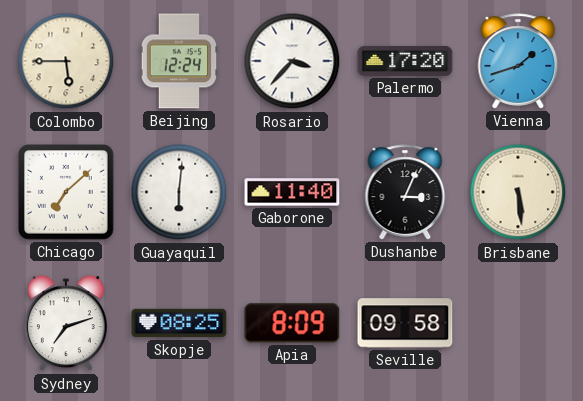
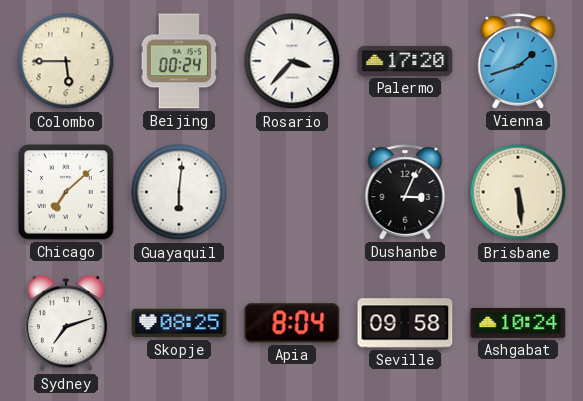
Beijing: 12:24 -> 00:24 (179, 61)
Gaborone: 11:40 -> none (292, 192)
Apia: 8:09 -> 8:04 (292, 323)
Ashgabat: none -> 10:24 (518, 323)
